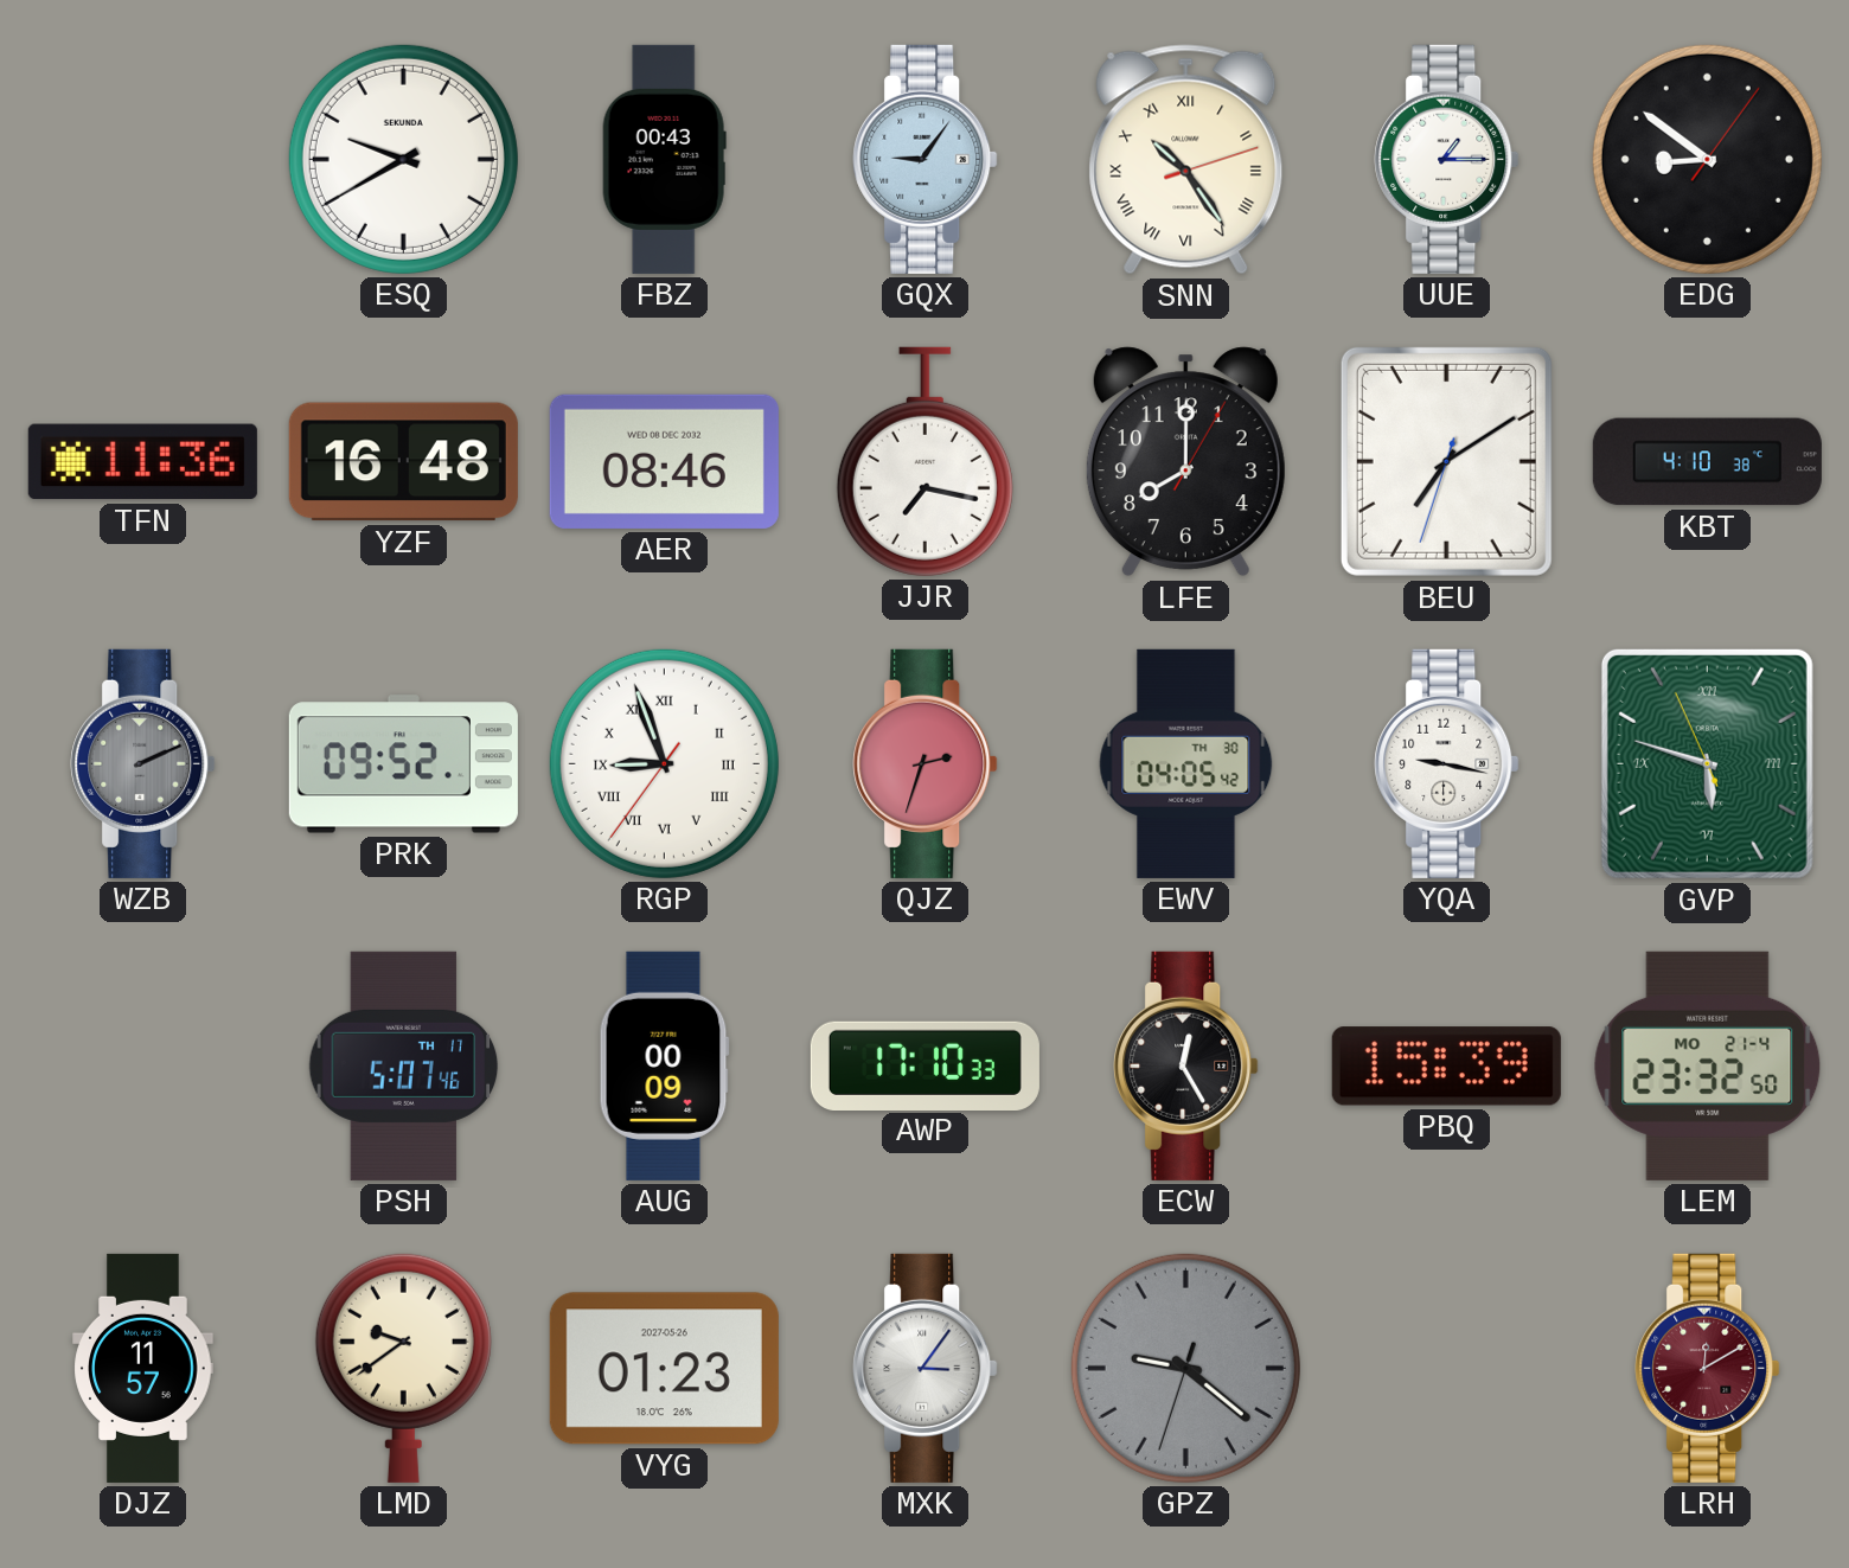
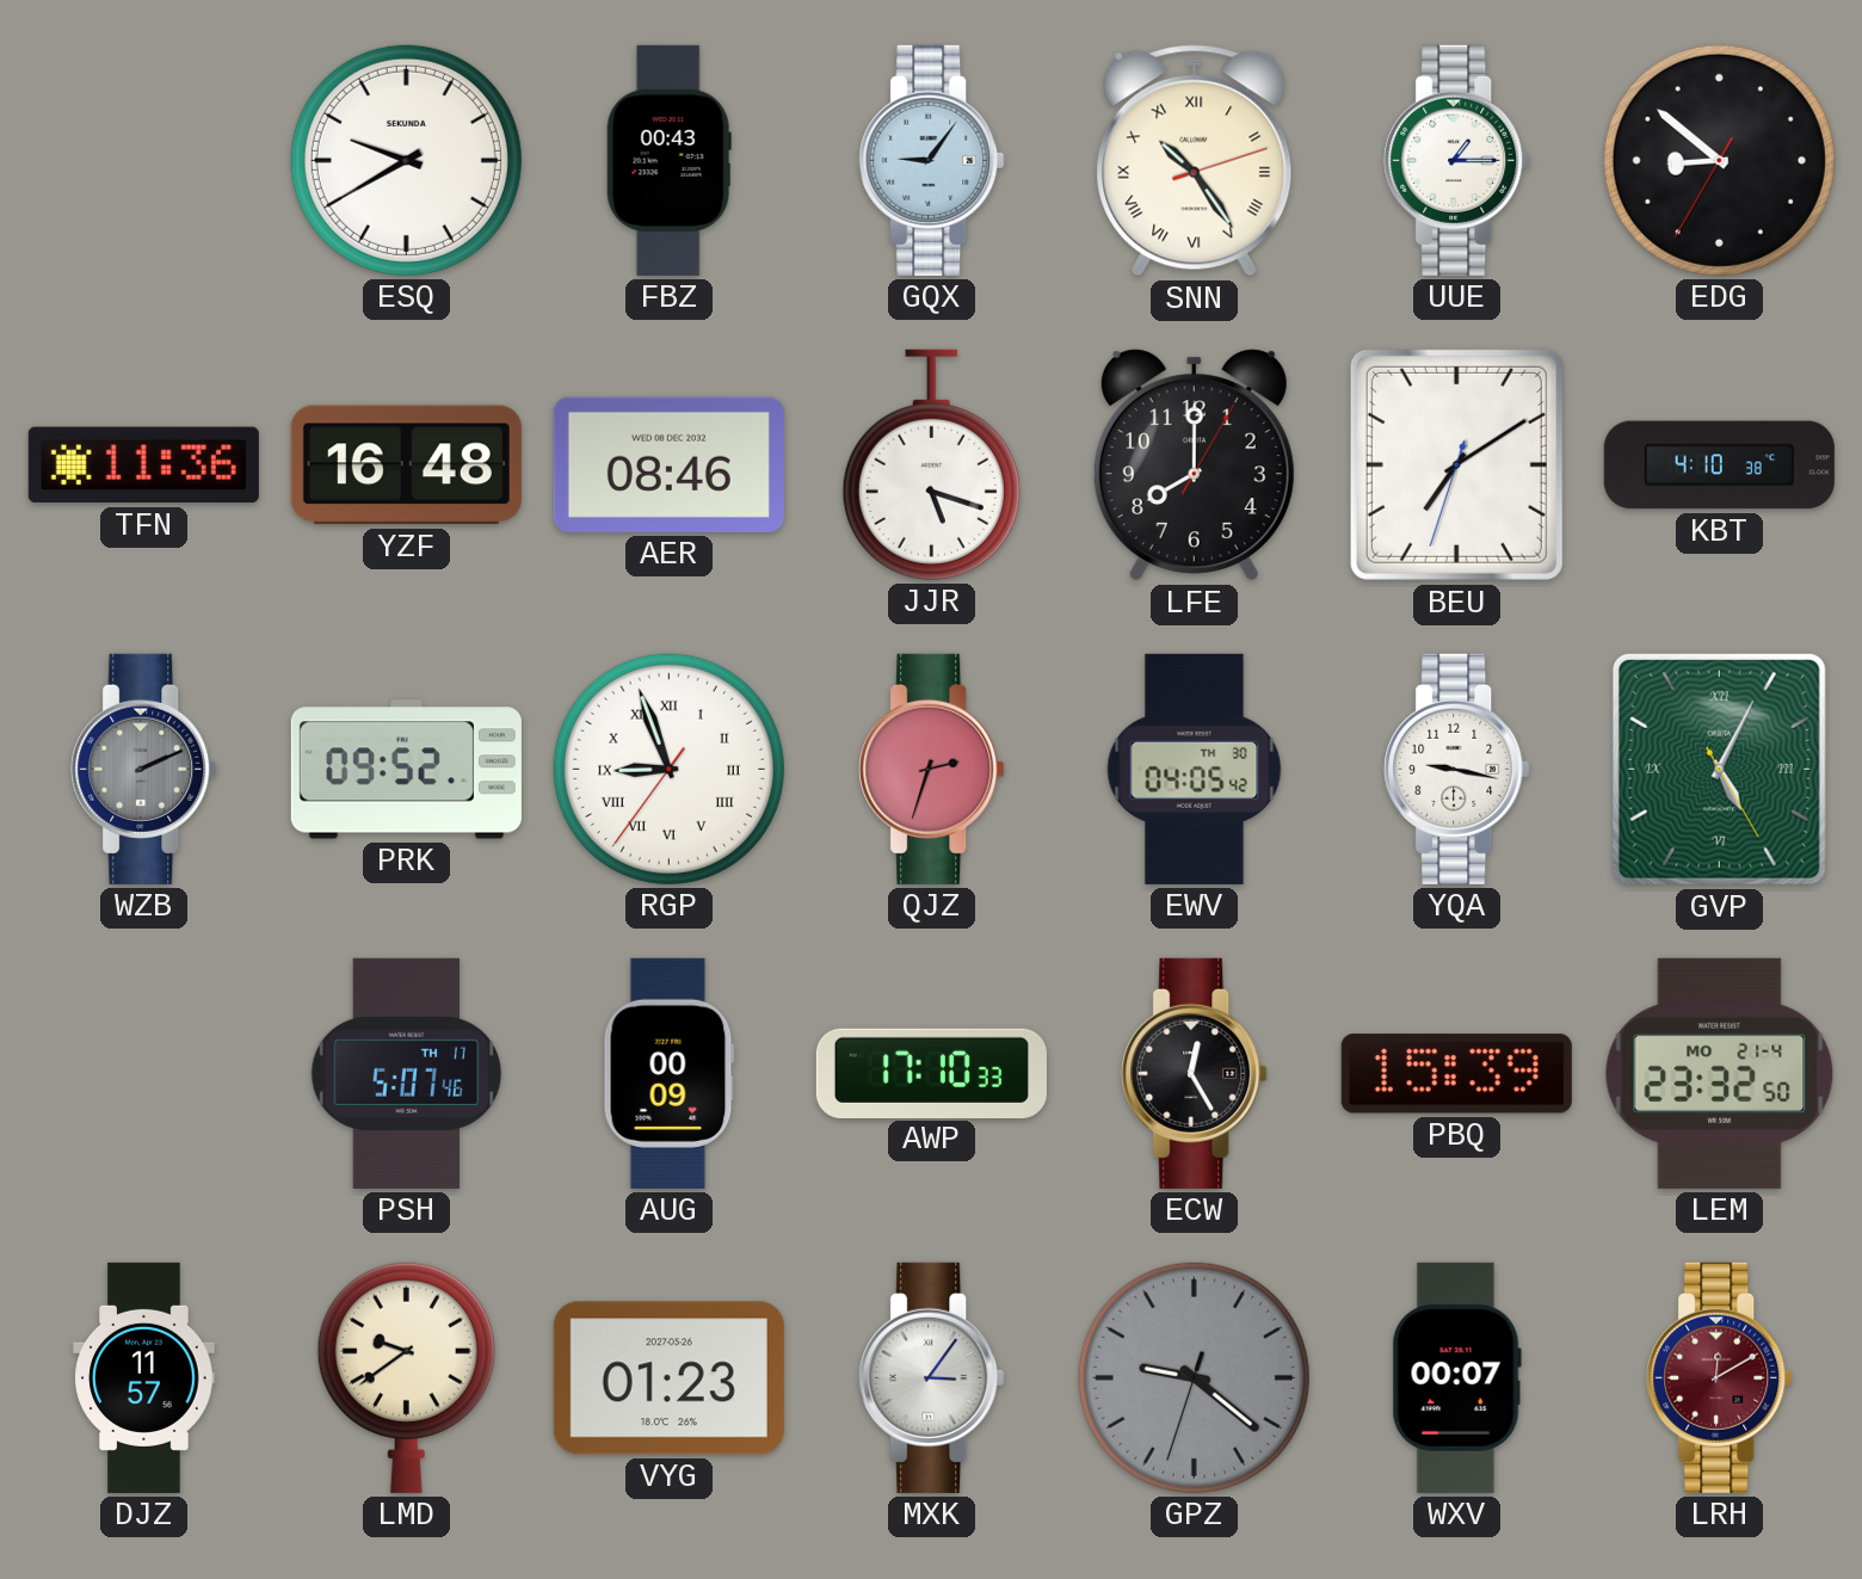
EDG: 8:51:06 -> 8:51:35 (1719, 160)
JJR: 7:17 -> 5:18 (931, 464)
GVP: 5:47 -> 5:04 (1719, 769)
WXV: none -> 00:07 (1456, 1377)
